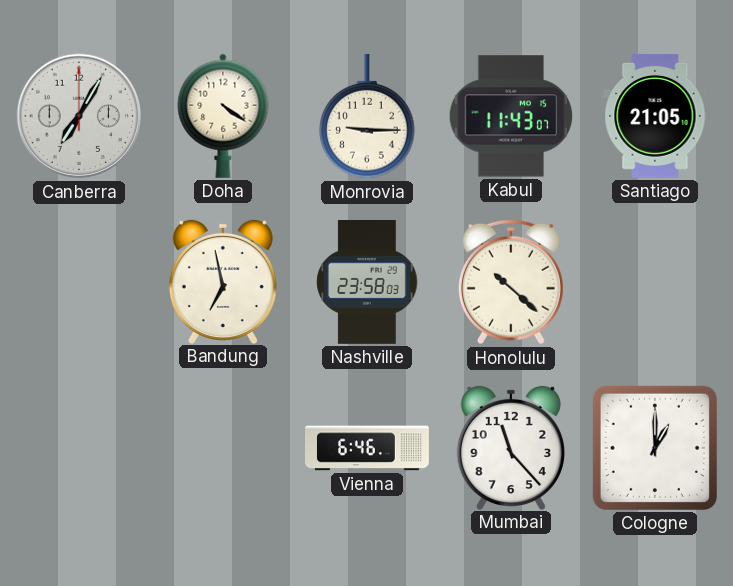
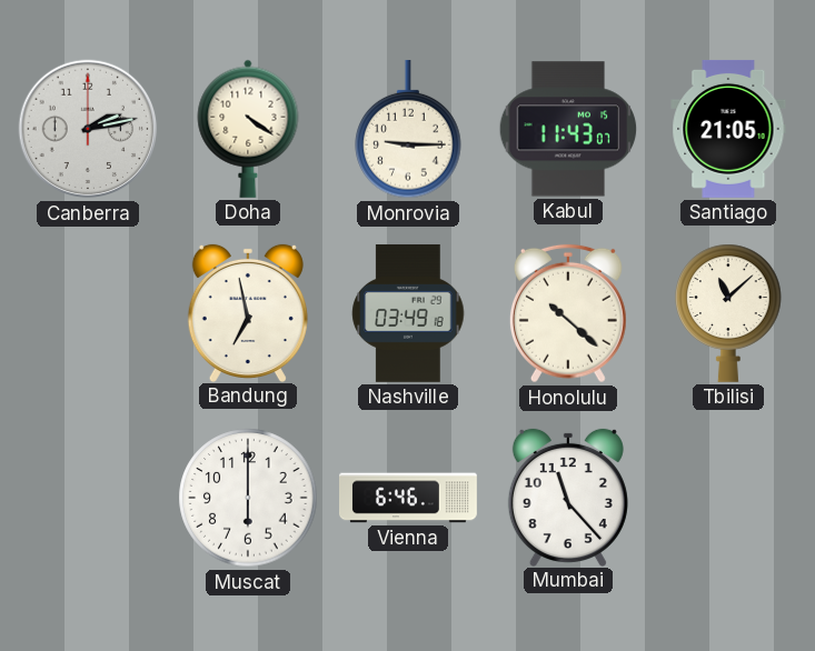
Canberra: 7:05 -> 2:13 (88, 129)
Nashville: 23:58 -> 03:49 (408, 313)
Tbilisi: none -> 11:08 (728, 313)
Muscat: none -> 6:00 (248, 498)
Cologne: 1:00 -> none (655, 448)
